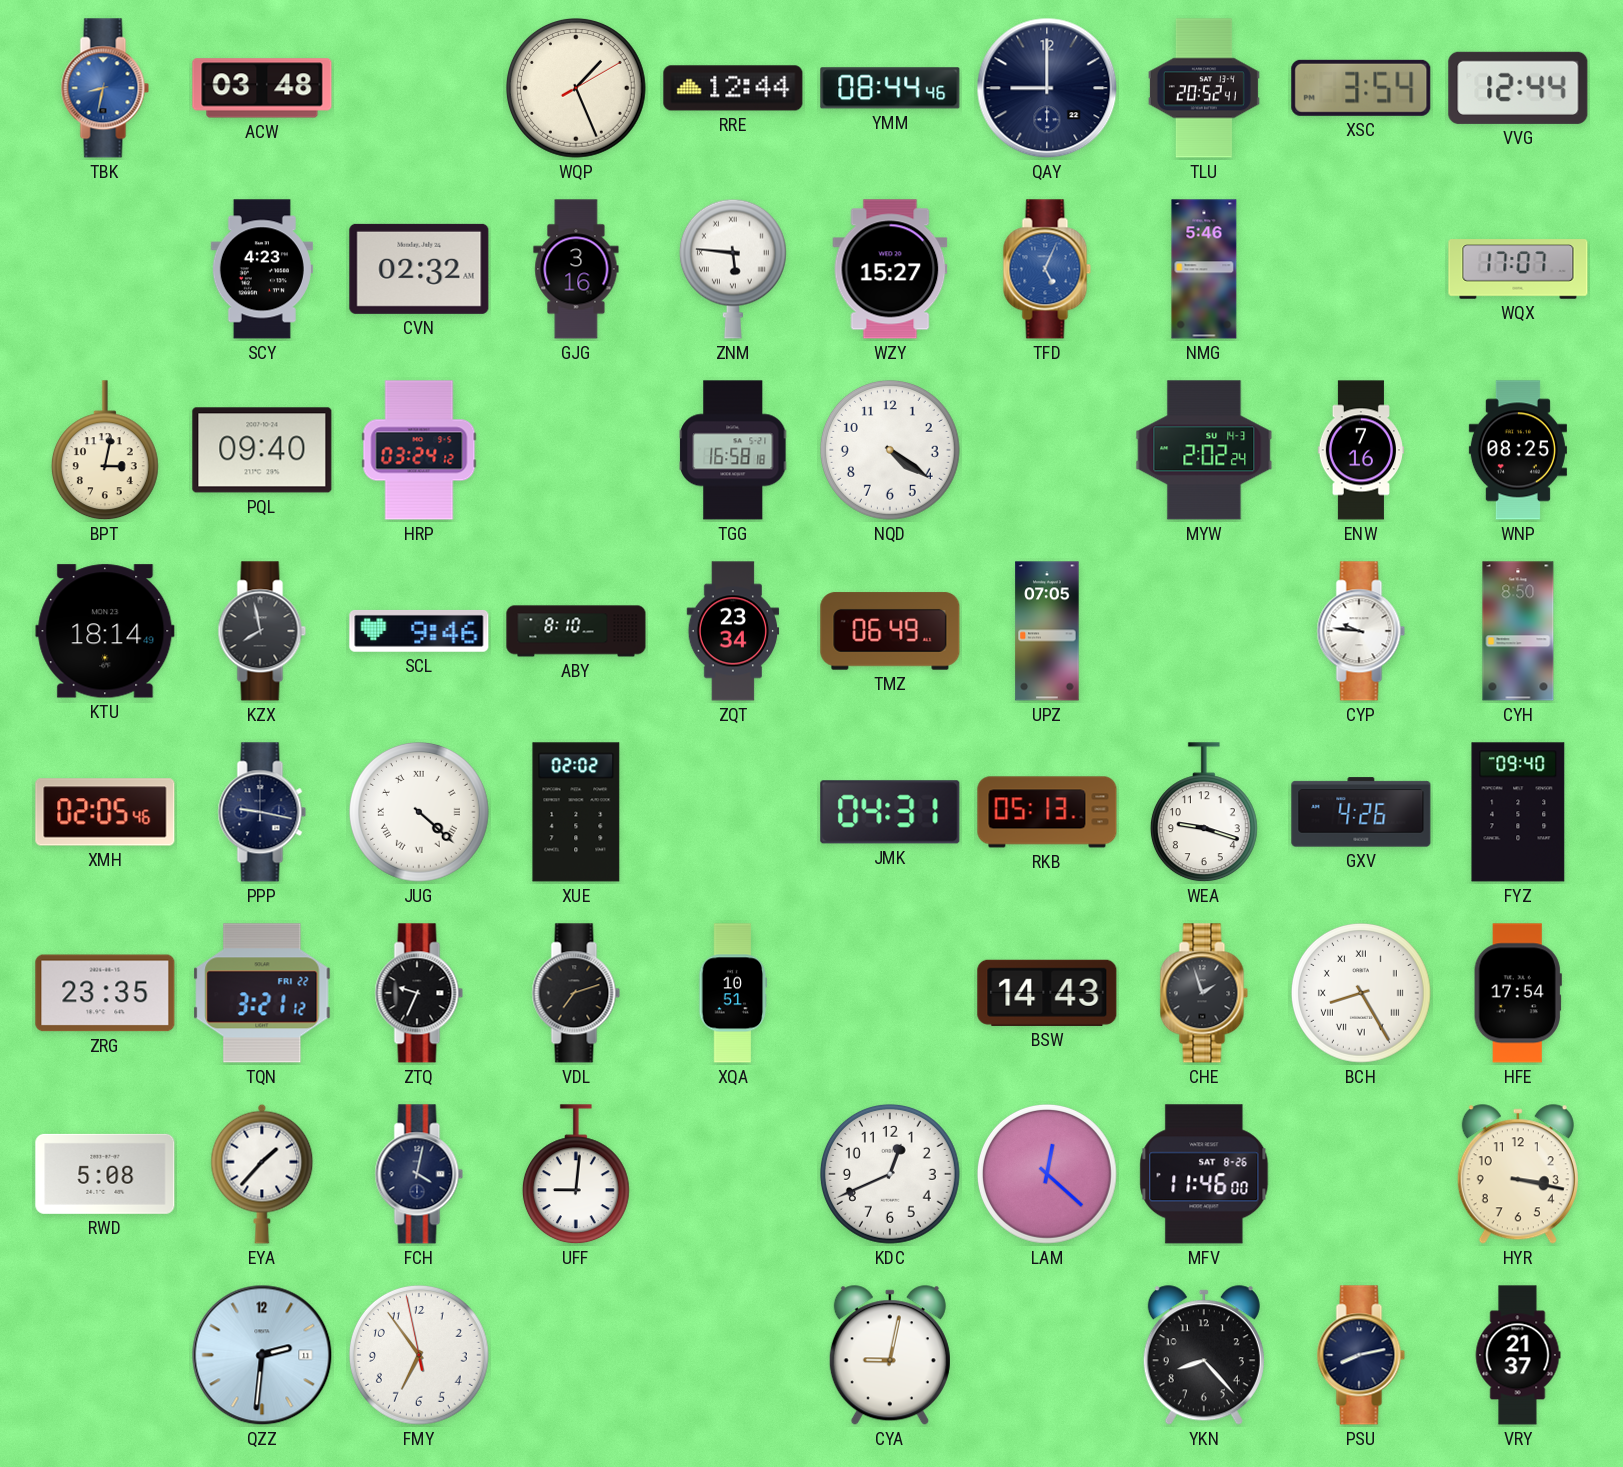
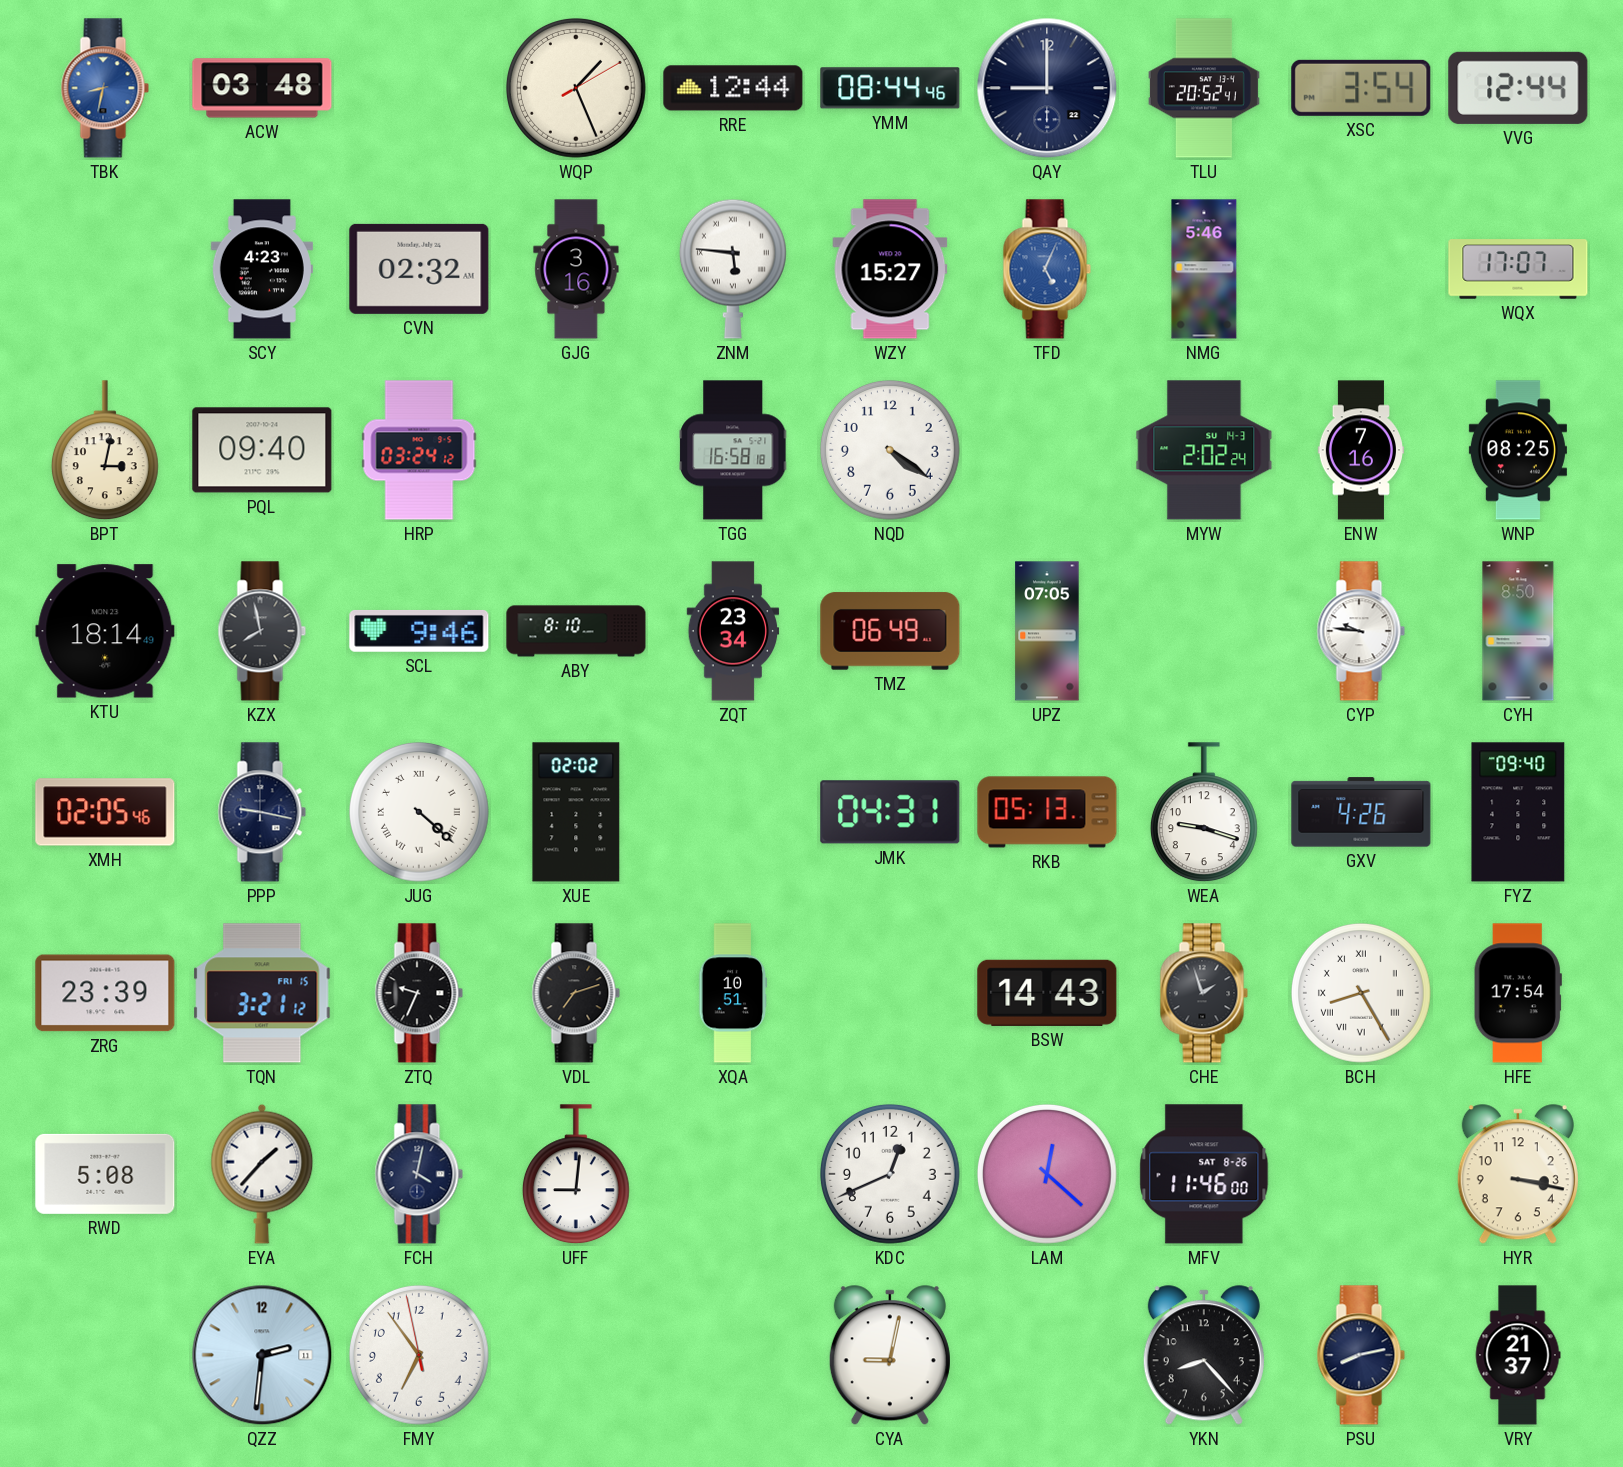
ZRG: 23:35 -> 23:39 (105, 993)
TQN date: FRI 22 -> FRI 15 (262, 993)
